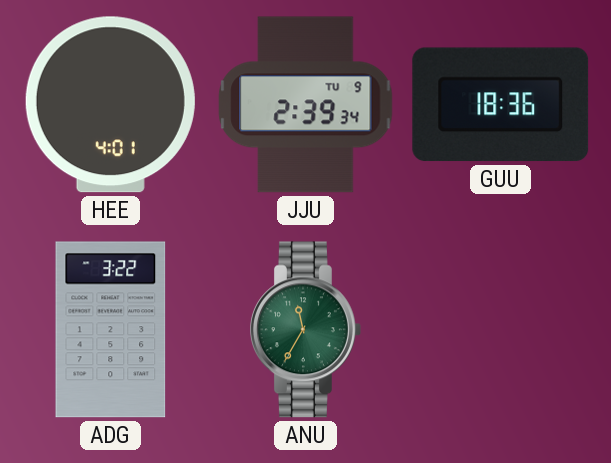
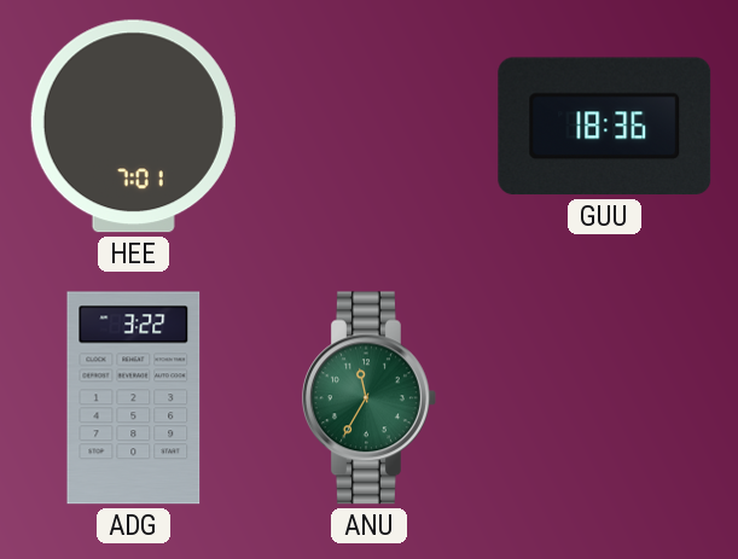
HEE: 4:01 -> 7:01 (133, 127)
JJU: 2:39 -> none (306, 105)
